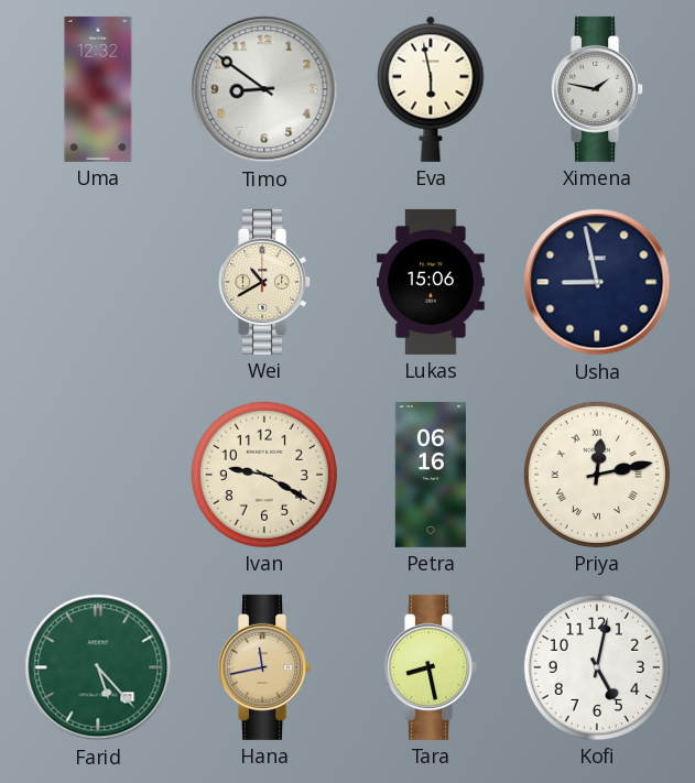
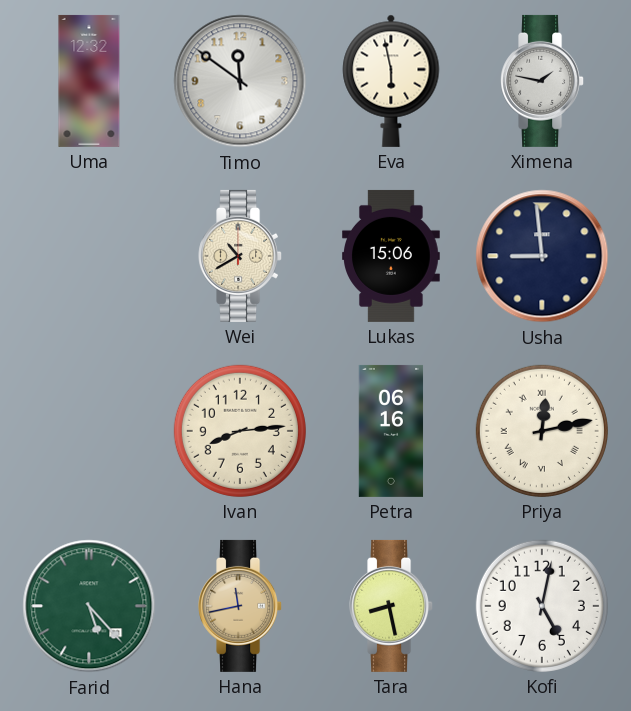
Timo: 8:51 -> 11:51 (240, 81)
Usha: 8:58 -> 8:59 (542, 256)
Ivan: 9:20 -> 8:14 (240, 431)
